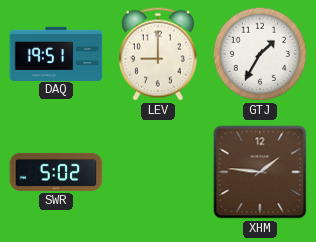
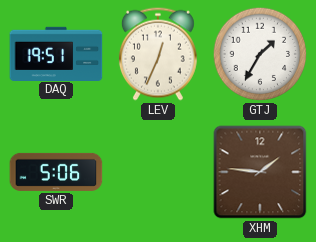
LEV: 9:00 -> 12:34 (158, 54)
SWR: 5:02 -> 5:06 (56, 172)
